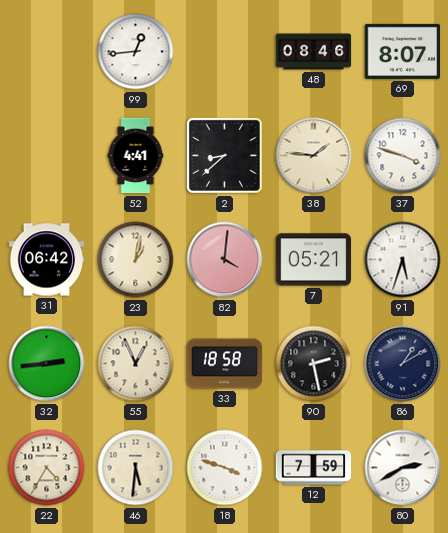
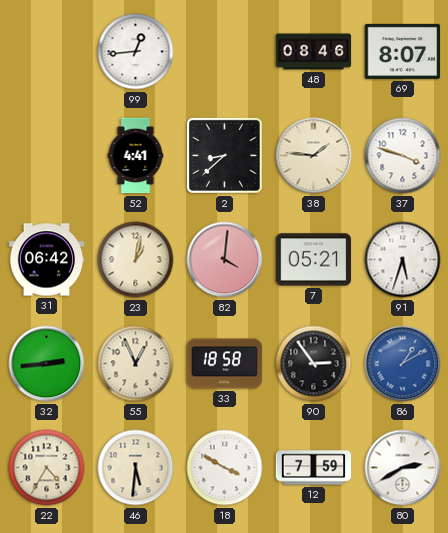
90: 2:28 -> 2:54 (314, 364)
86 dial: navy -> blue (403, 364)
18: 3:48 -> 3:50 (225, 468)
